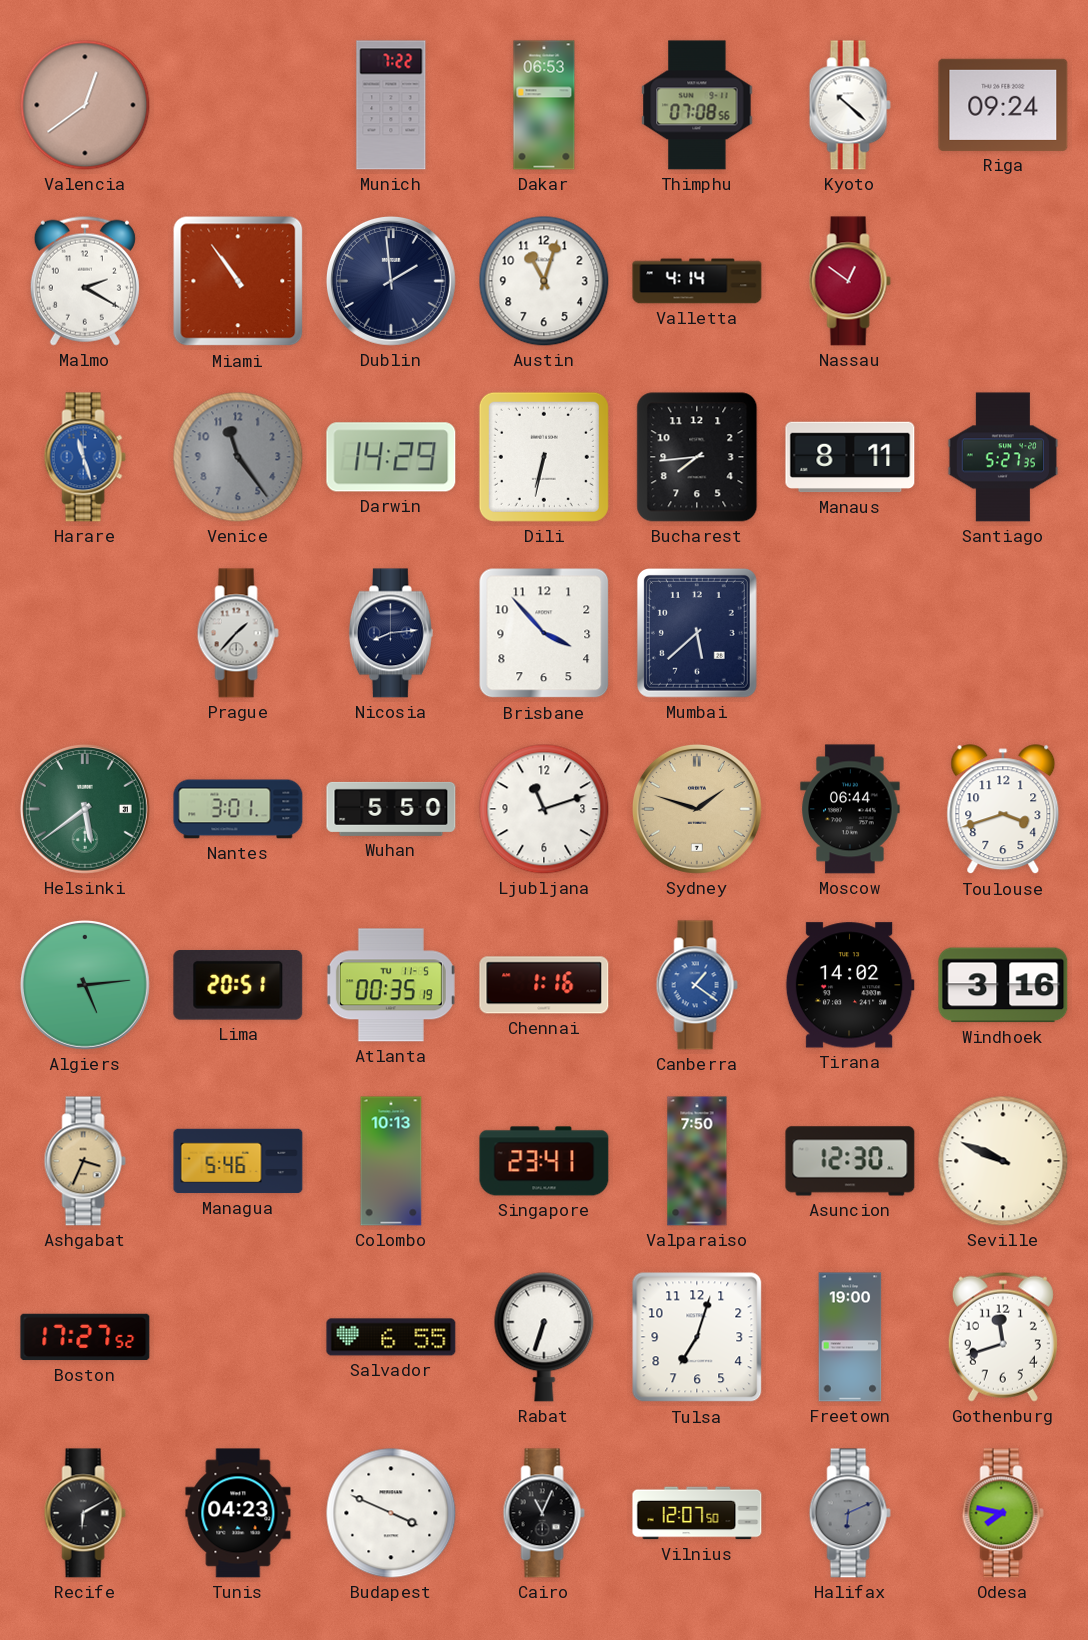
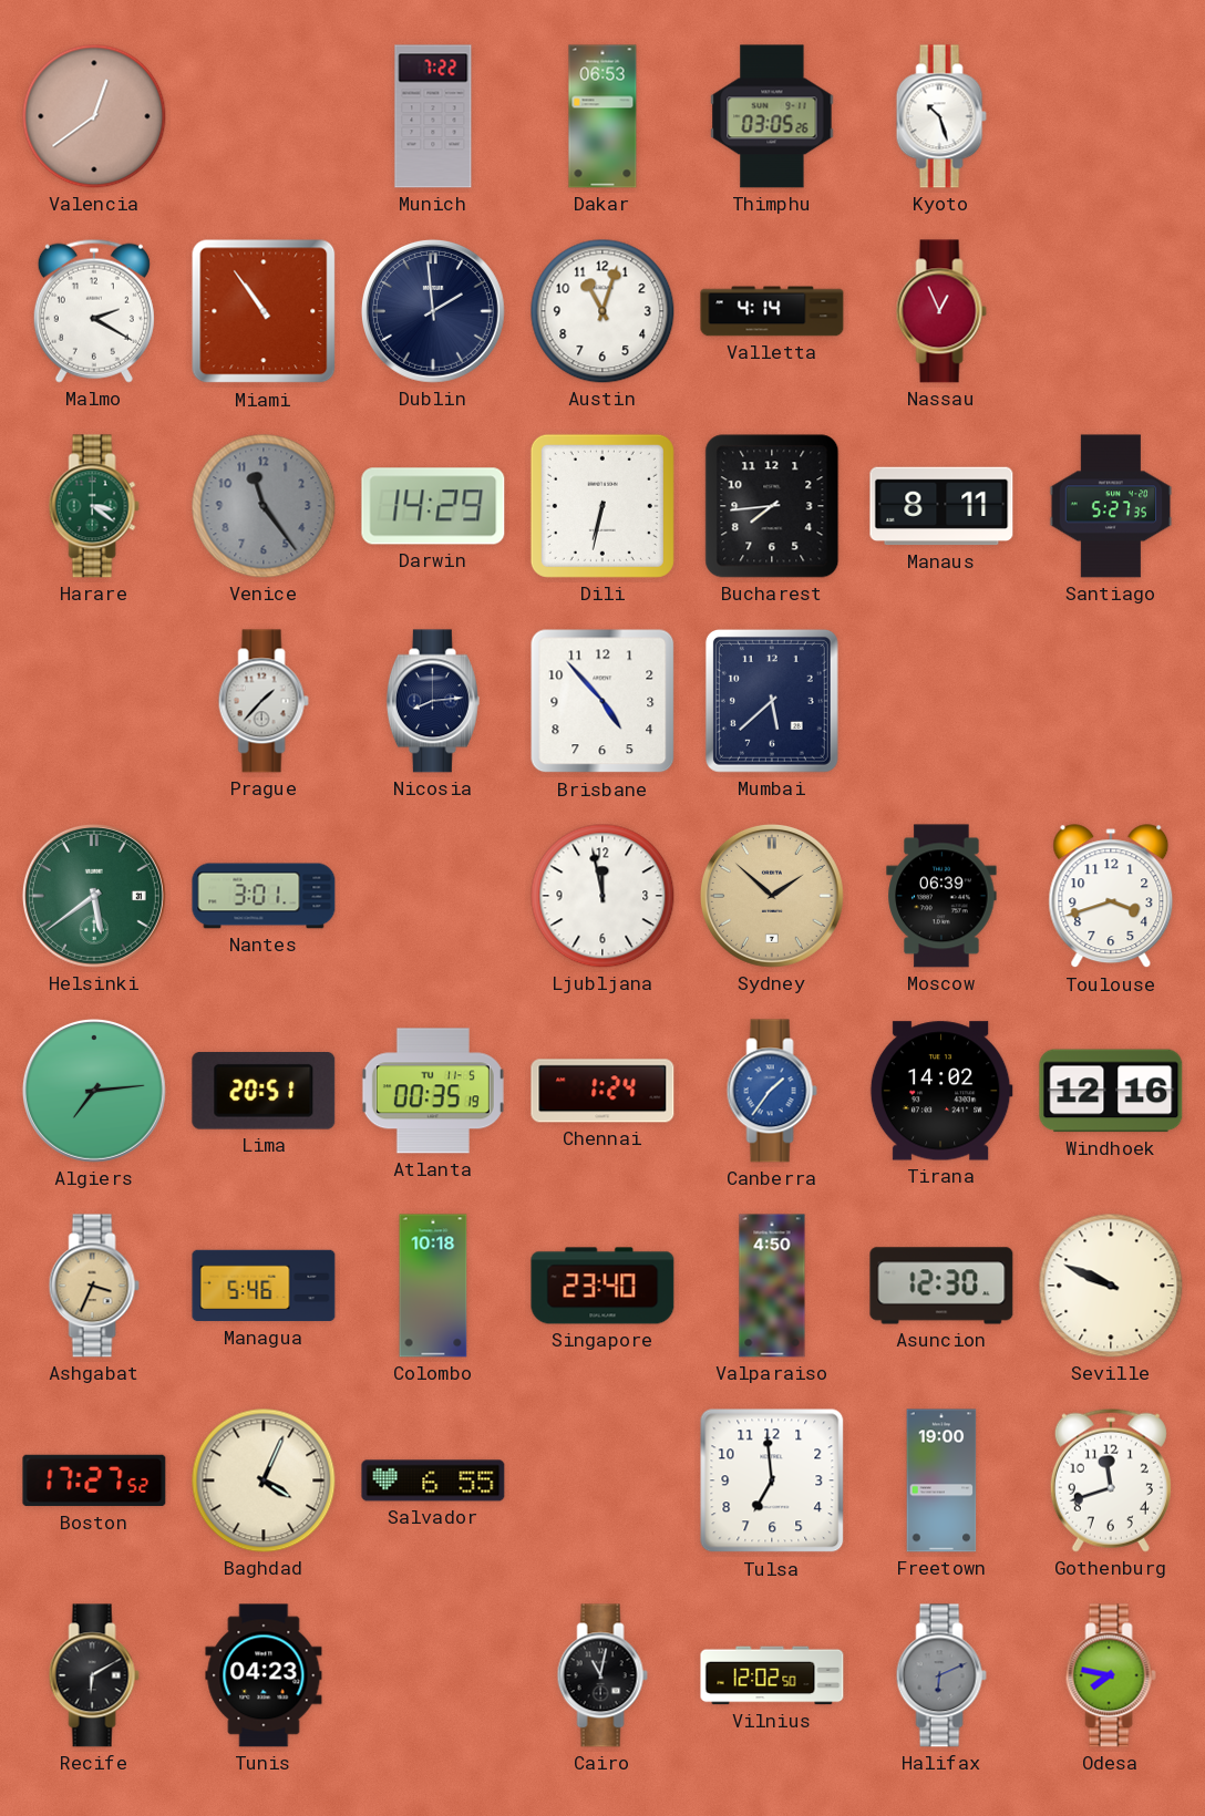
Thimphu: 07:08 -> 03:05 (772, 116)
Kyoto: 10:22 -> 10:27 (941, 116)
Riga: 09:24 -> none (1003, 105)
Nassau: 12:51 -> 12:56 (941, 311)
Harare: 11:27 -> 3:21 (94, 506)
Harare dial: blue -> green (94, 506)
Brisbane: 3:53 -> 4:53 (602, 701)
Wuhan: 5:50 -> none (391, 809)
Ljubljana: 11:12 -> 11:58 (602, 896)
Sydney: 1:48 -> 1:52 (772, 896)
Moscow: 06:44 -> 06:39 (941, 896)
Algiers: 5:14 -> 7:14 (94, 1091)
Chennai: 1:16 -> 1:24 (602, 1091)
Canberra: 1:21 -> 1:36 (772, 1091)
Windhoek: 3:16 -> 12:16 (1111, 1091)
Colombo: 10:13 -> 10:18 (433, 1286)
Singapore: 23:41 -> 23:40 (602, 1286)
Valparaiso: 7:50 -> 4:50 (772, 1286)
Baghdad: none -> 4:04 (264, 1480)
Rabat: 6:33 -> none (544, 1337)
Tulsa: 7:03 -> 6:59 (772, 1480)
Budapest: 3:49 -> none (391, 1513)
Cairo: 11:04 -> 11:02 (602, 1675)
Vilnius: 12:07 -> 12:02 (772, 1675)
